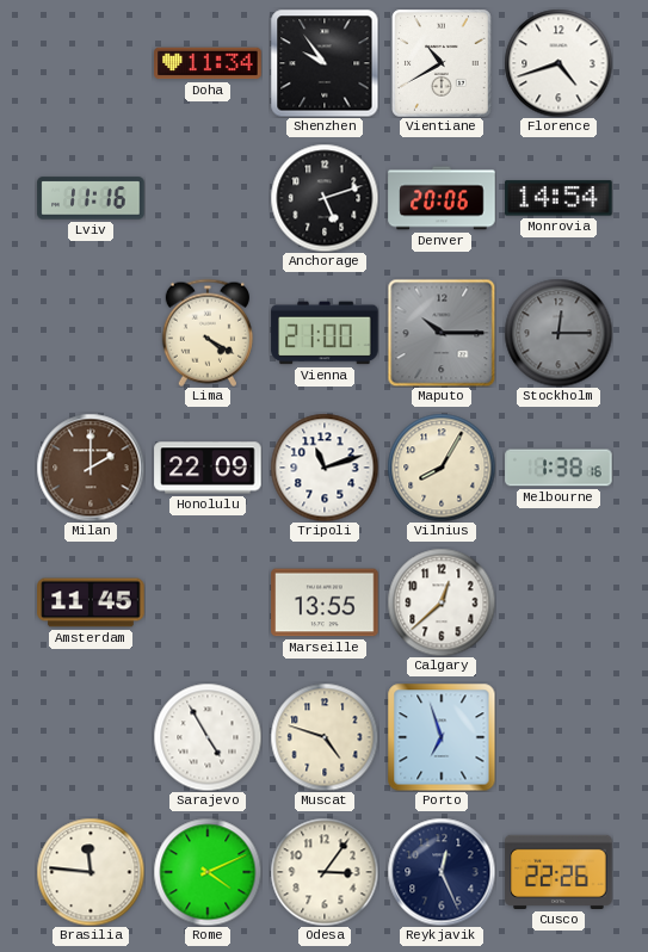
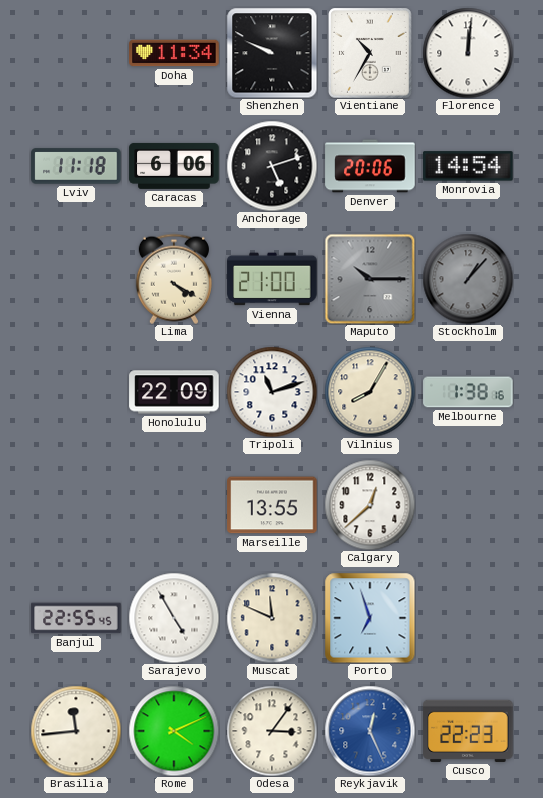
Shenzhen: 9:54 -> 9:49 (272, 53)
Vientiane: 10:40 -> 10:35 (370, 53)
Florence: 4:42 -> 12:01 (468, 53)
Lviv: 11:16 -> 11:18 (76, 166)
Caracas: none -> 6:06 (174, 166)
Stockholm: 12:15 -> 1:07 (468, 279)
Milan: 2:00 -> none (91, 468)
Amsterdam: 11:45 -> none (91, 602)
Banjul: none -> 22:55 (76, 618)
Muscat: 4:48 -> 11:49 (272, 618)
Brasilia: 11:46 -> 11:44 (76, 731)
Reykjavik dial: navy -> blue (370, 731)
Cusco: 22:26 -> 22:23 (468, 731)
